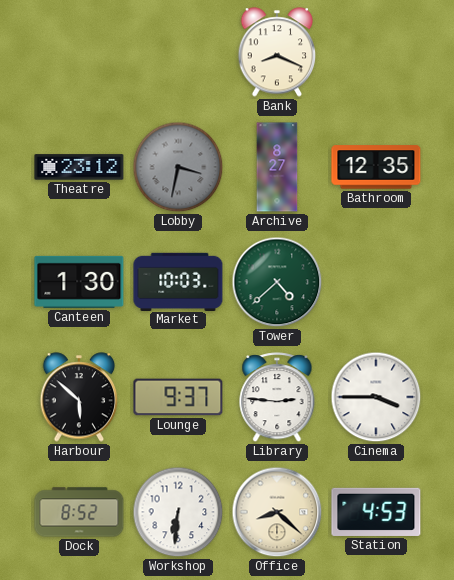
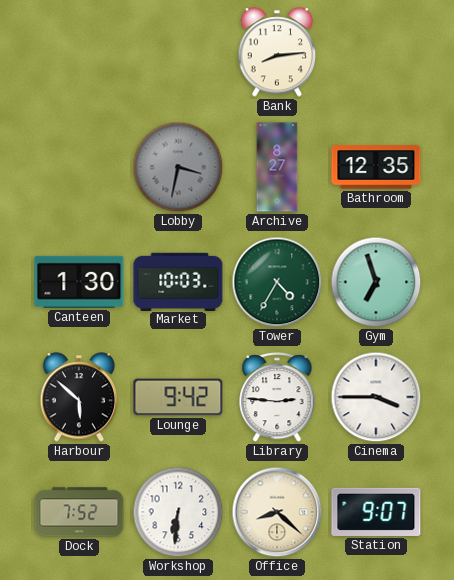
Bank: 8:19 -> 8:14 (277, 52)
Theatre: 23:12 -> none (79, 167)
Tower: 4:38 -> 4:35 (277, 282)
Gym: none -> 6:57 (376, 282)
Lounge: 9:37 -> 9:42 (178, 397)
Dock: 8:52 -> 7:52 (79, 512)
Station: 4:53 -> 9:07 (376, 512)
